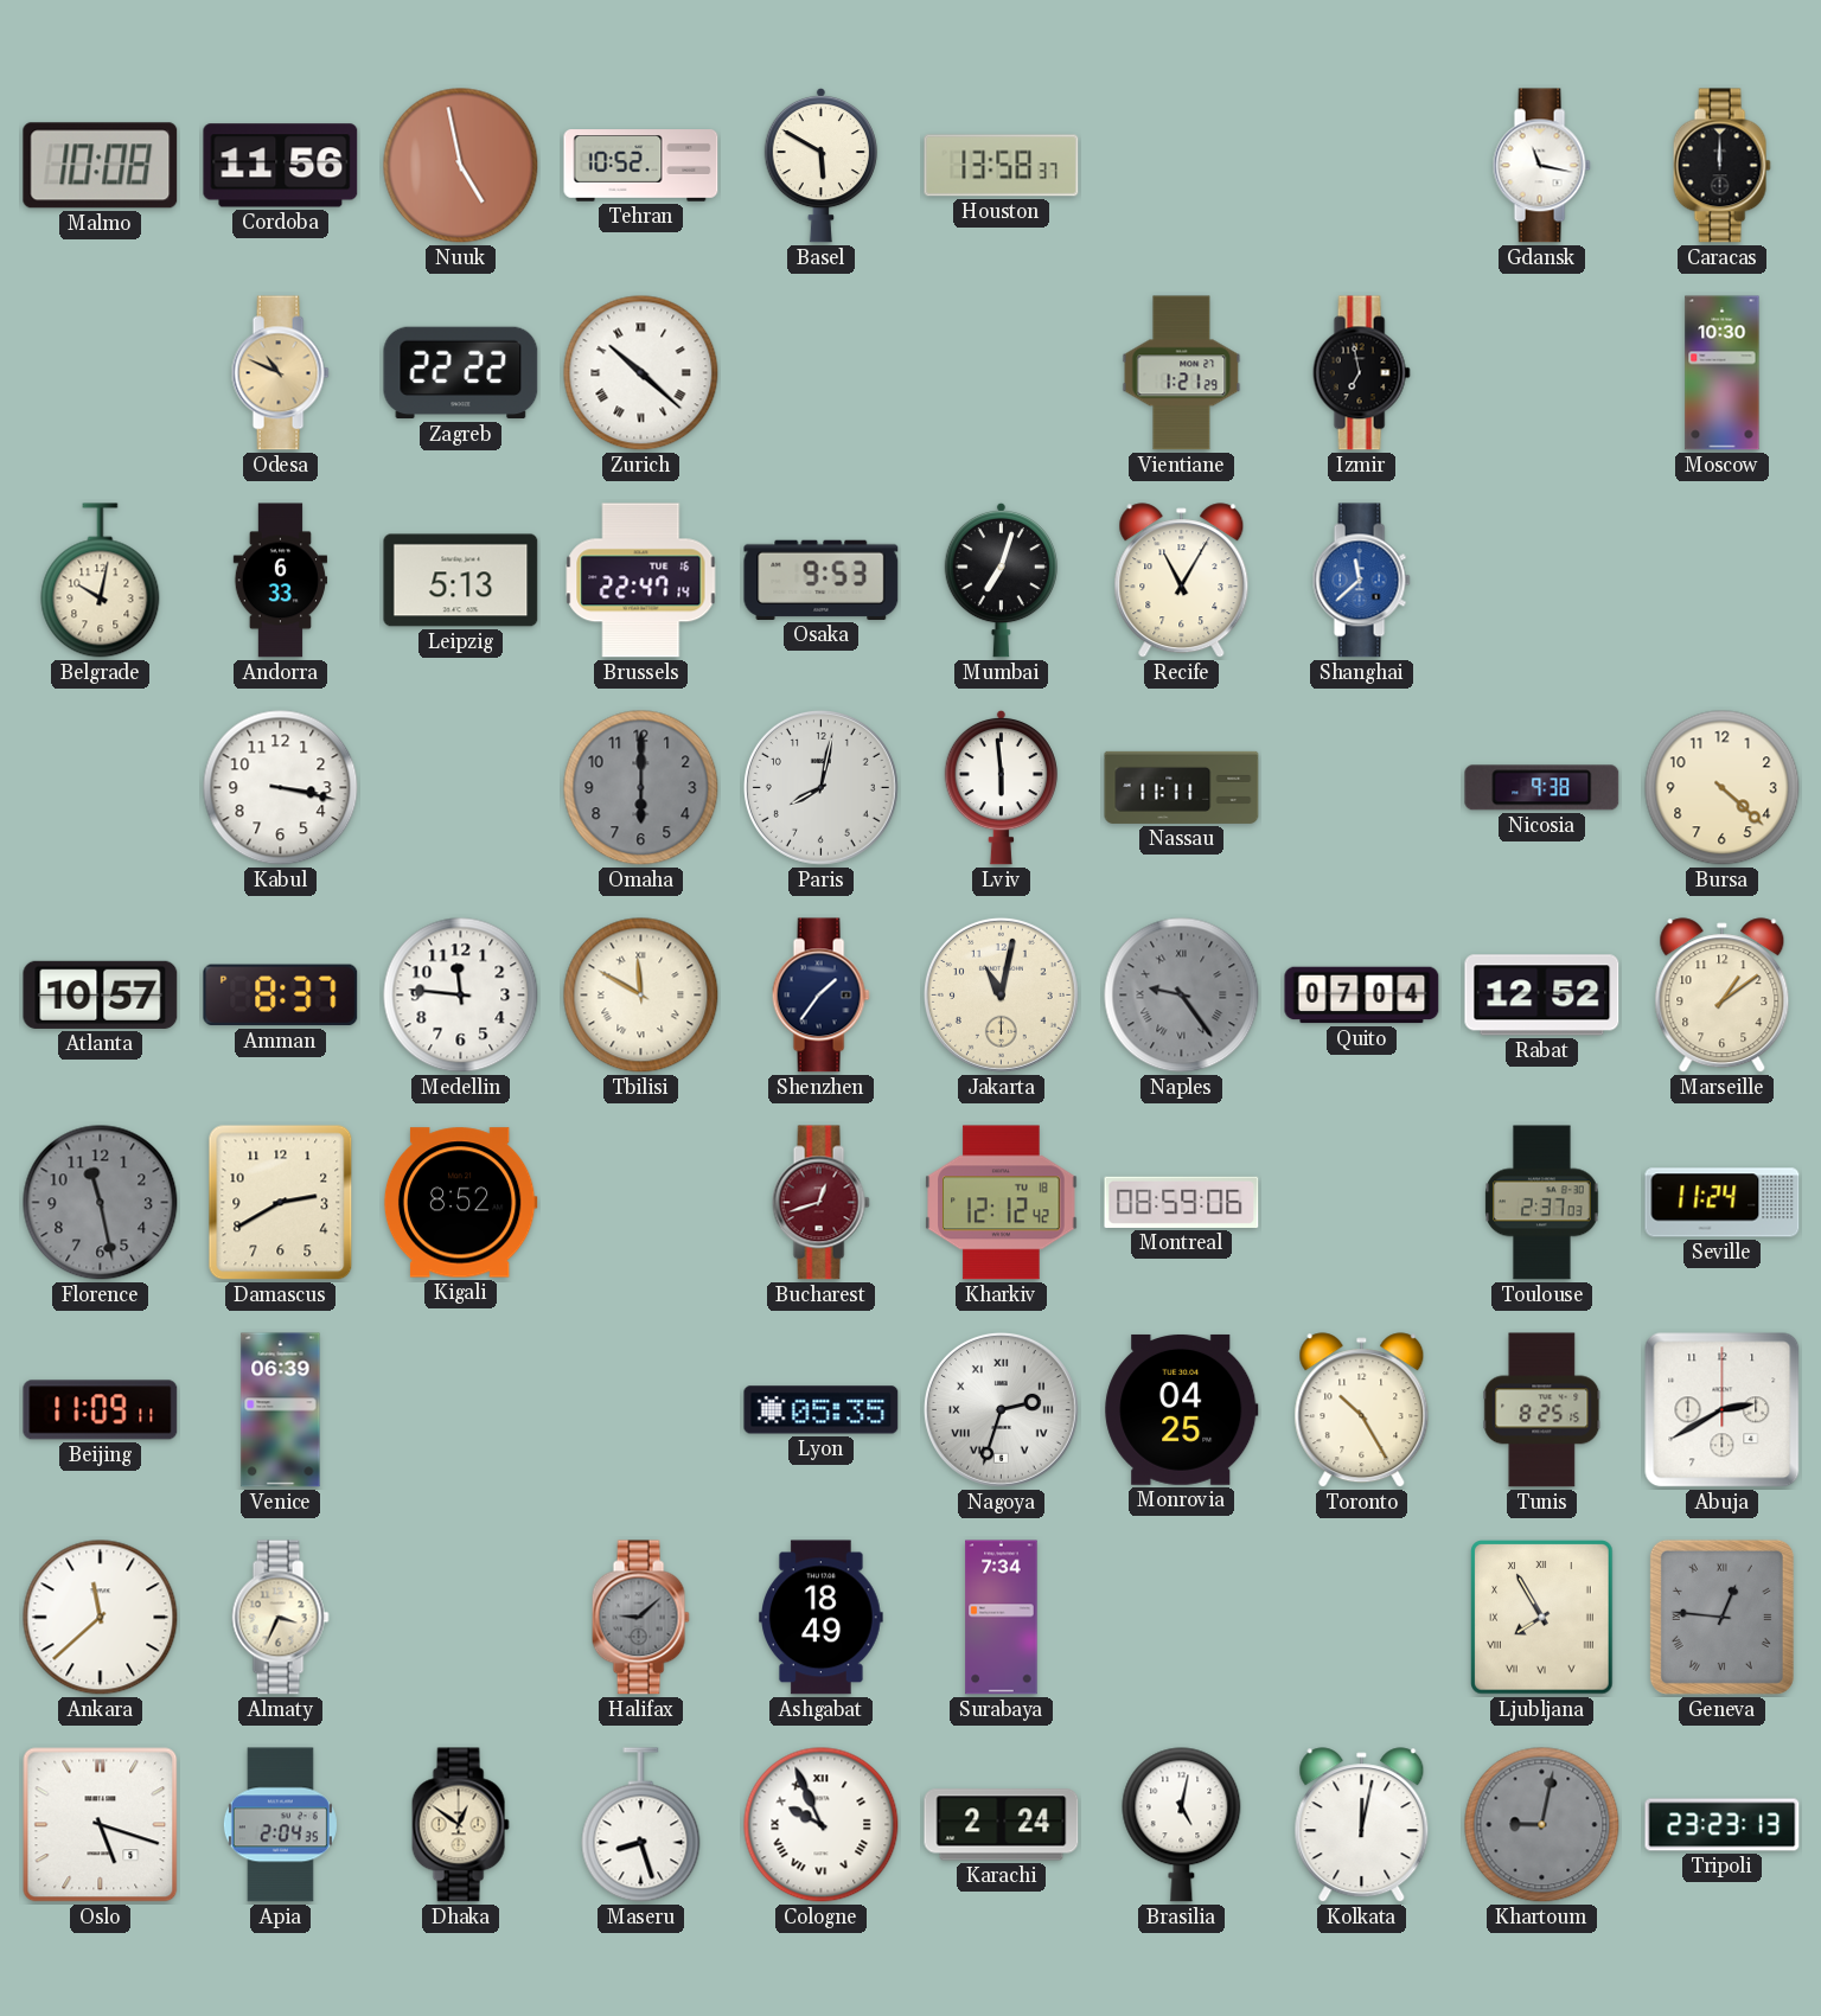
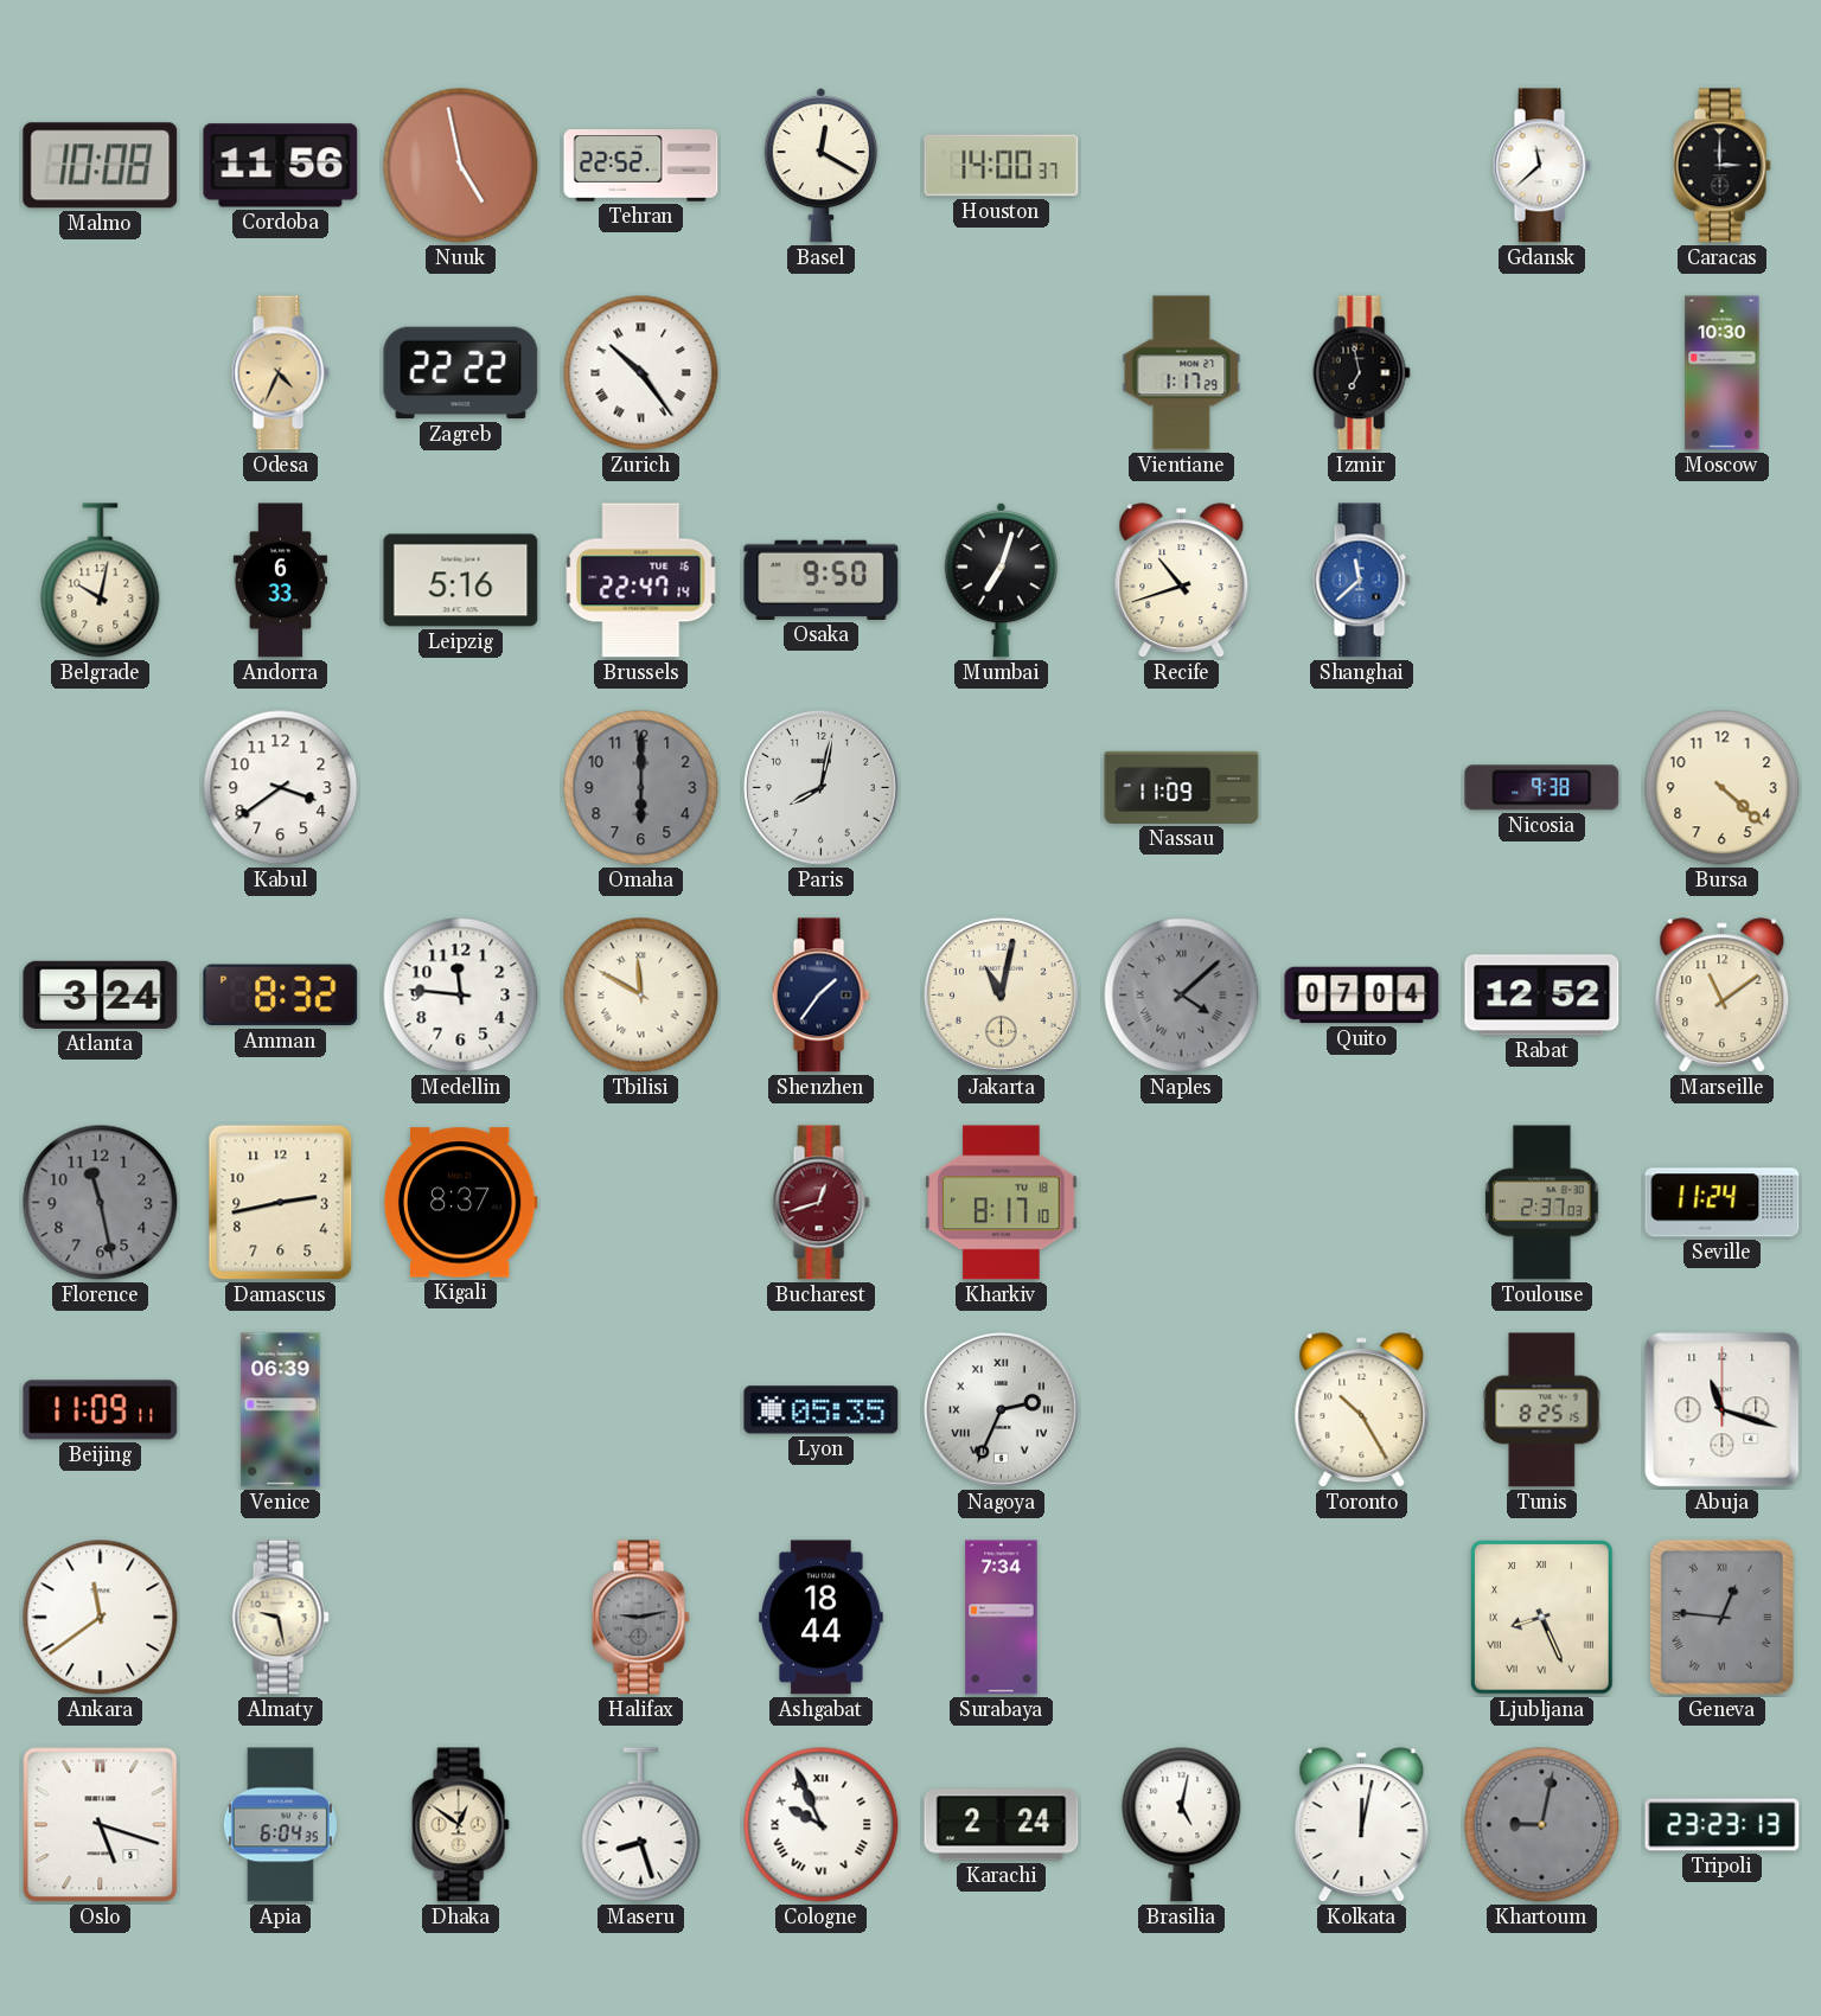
Tehran: 10:52 -> 22:52 (641, 166)
Basel: 5:50 -> 12:20 (820, 165)
Houston: 13:58 -> 14:00 (1002, 166)
Gdansk: 11:17 -> 11:38 (1541, 166)
Caracas: 12:00 -> 3:00 (1721, 166)
Odesa: 10:49 -> 4:34 (280, 373)
Zurich: 10:22 -> 10:24 (641, 373)
Vientiane: 1:21 -> 1:17 (1182, 373)
Leipzig: 5:13 -> 5:16 (461, 581)
Osaka: 9:53 -> 9:50 (822, 580)
Recife: 11:05 -> 10:42 (1182, 581)
Kabul: 3:17 -> 3:39 (281, 788)
Lviv: 5:59 -> none (1001, 787)
Nassau: 11:11 -> 11:09 (1182, 787)
Atlanta: 10:57 -> 3:24 (101, 994)
Amman: 8:37 -> 8:32 (281, 996)
Naples: 9:24 -> 4:08 (1182, 996)
Marseille: 1:09 -> 11:09 (1723, 996)
Damascus: 2:40 -> 2:43 (281, 1203)
Kigali: 8:52 -> 8:37 (460, 1203)
Kharkiv: 12:12 -> 8:17 (1002, 1203)
Montreal: 08:59 -> none (1182, 1202)
Nagoya: 2:33 -> 2:34 (1001, 1409)
Monrovia: 04:25 -> none (1182, 1409)
Abuja: 2:40 -> 11:18 (1723, 1410)
Ankara: 11:38 -> 11:39 (101, 1618)
Almaty: 3:34 -> 9:28 (280, 1618)
Halifax: 9:08 -> 9:13 (640, 1618)
Ashgabat: 18:49 -> 18:44 (822, 1618)
Ljubljana: 7:55 -> 8:26 (1542, 1618)
Apia: 2:04 -> 6:04 (280, 1825)
